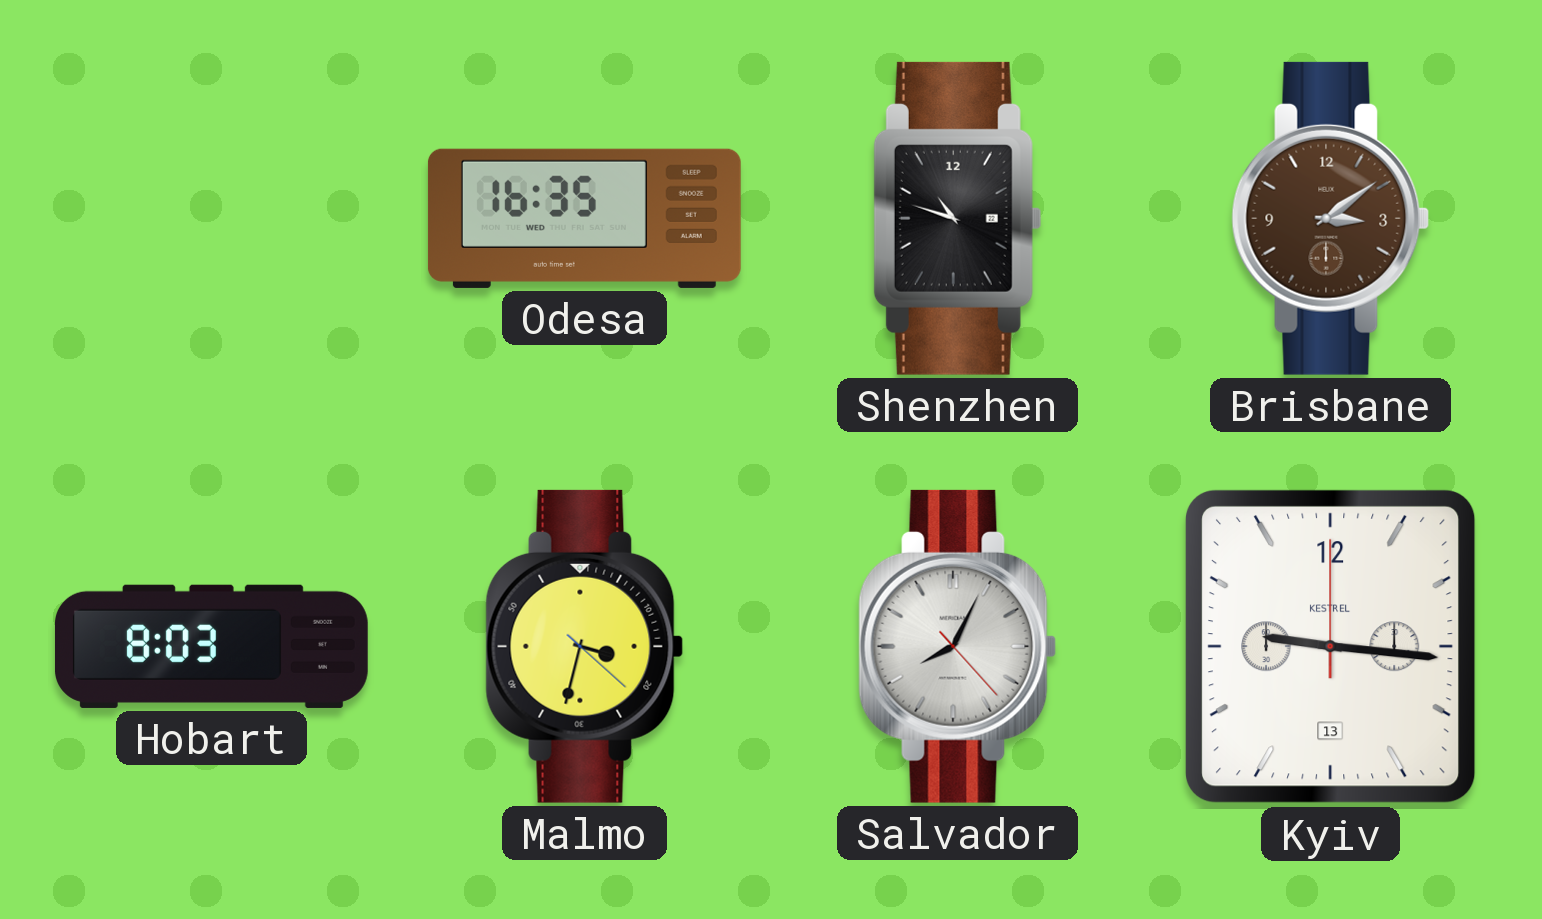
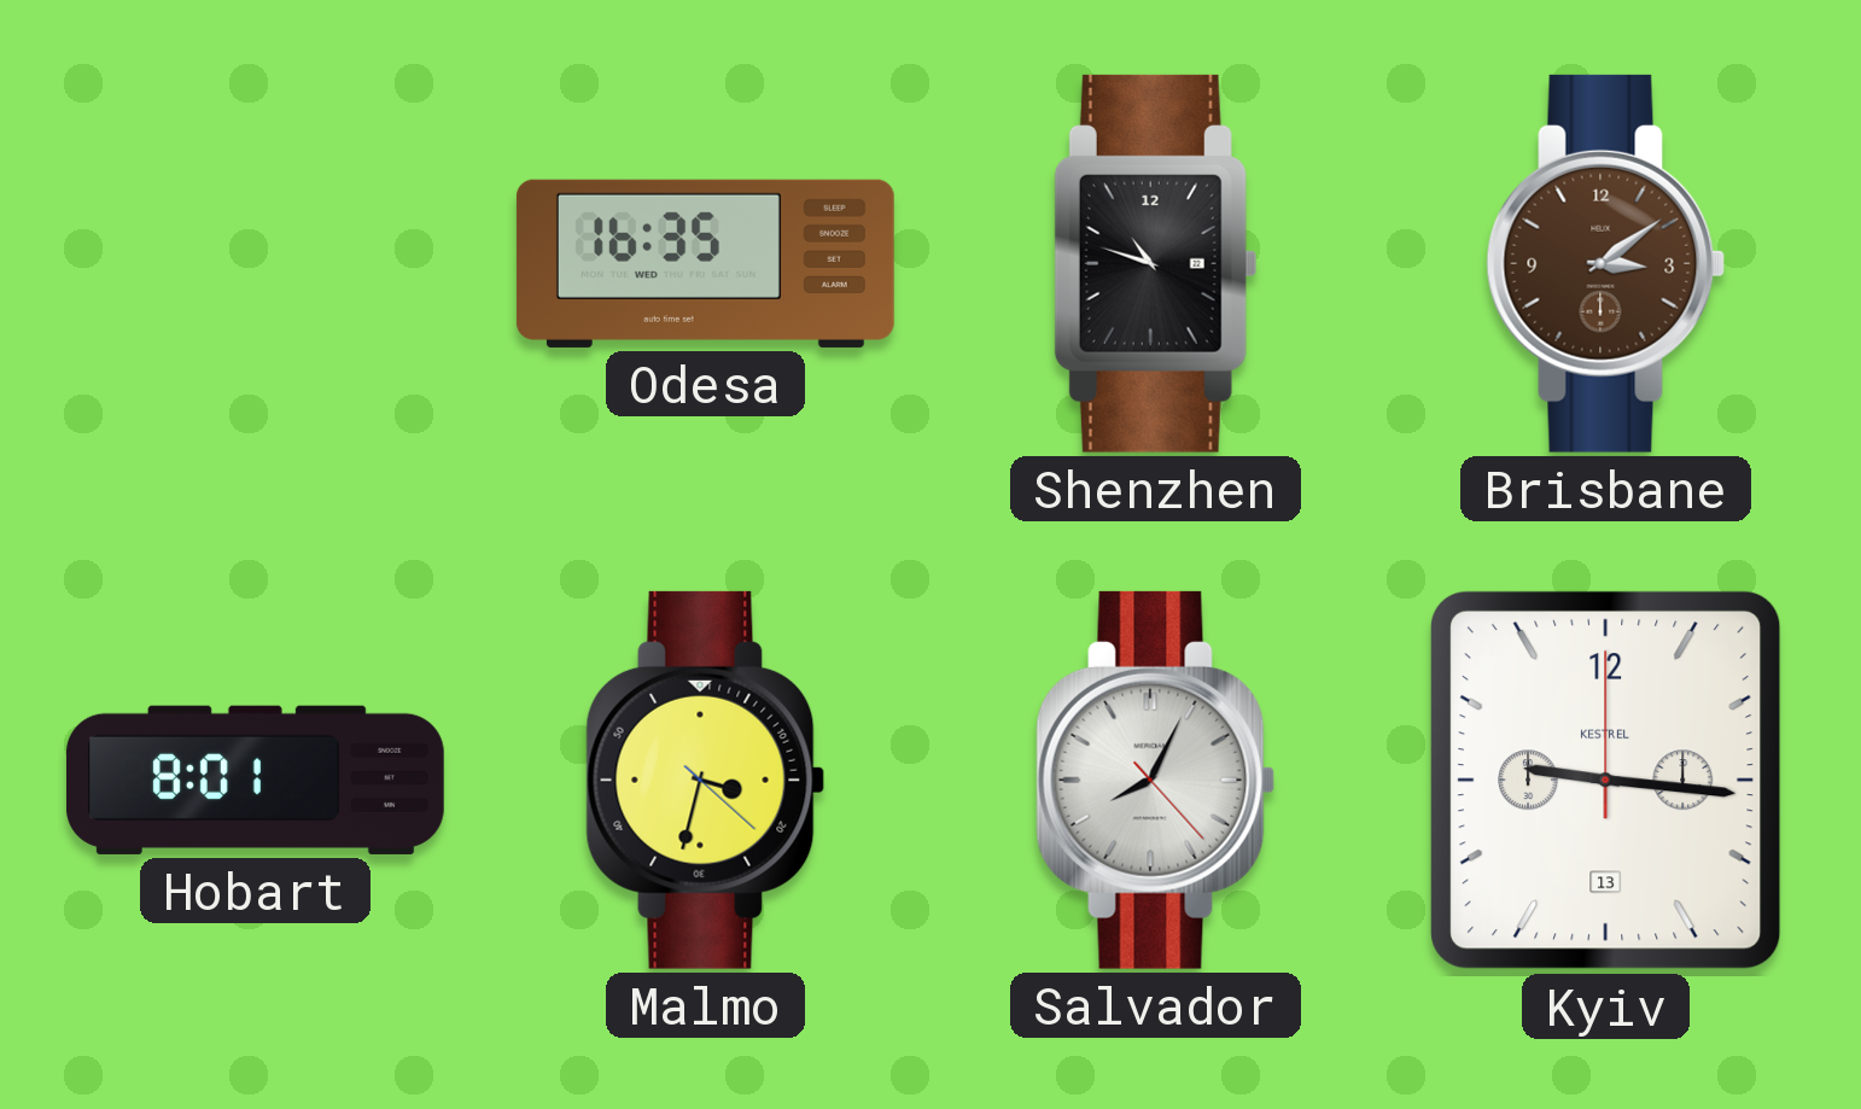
Hobart: 8:03 -> 8:01 (255, 780)
